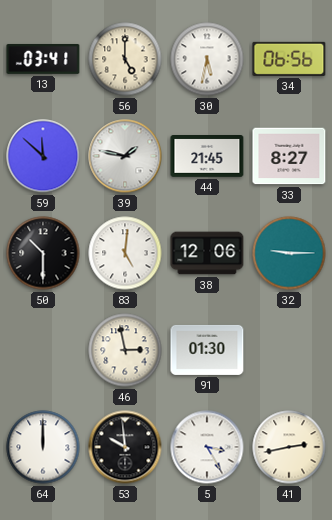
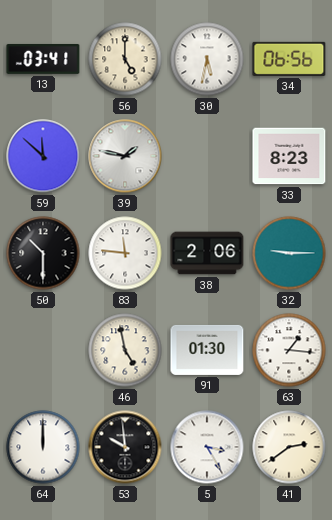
44: 21:45 -> none (207, 157)
33: 8:27 -> 8:23 (289, 156)
83: 5:01 -> 11:46 (125, 253)
38: 12:06 -> 2:06 (207, 253)
46: 2:58 -> 4:58 (125, 350)
63: none -> 1:16 (289, 350)
41: 2:43 -> 2:39 (289, 447)
